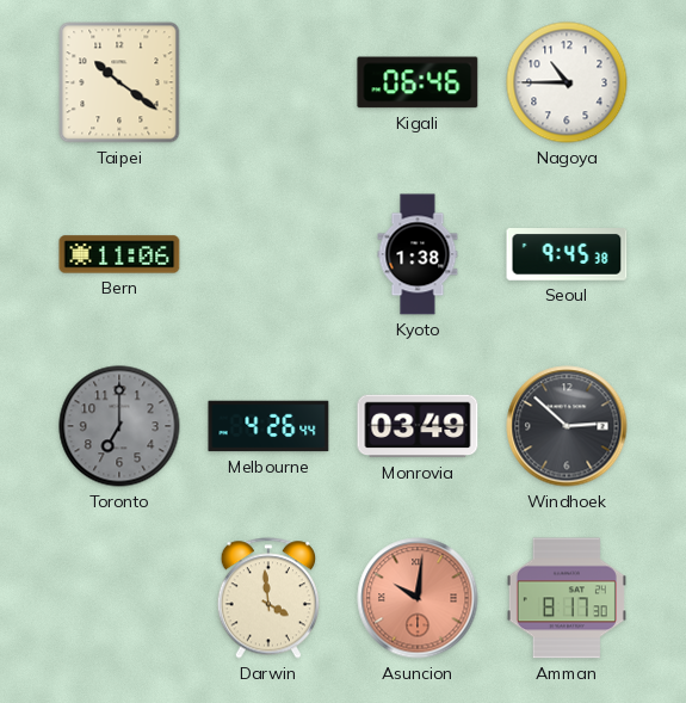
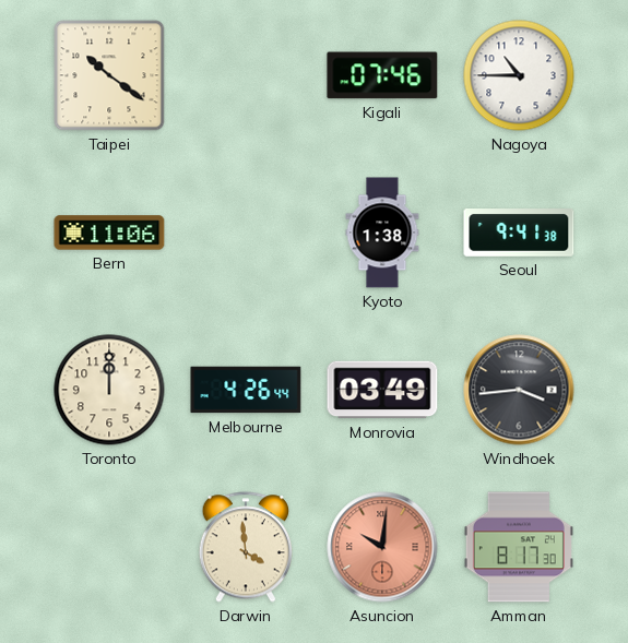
Kigali: 06:46 -> 07:46 (382, 75)
Seoul: 9:45 -> 9:41 (519, 234)
Toronto: 7:00 -> 12:00 (109, 390)
Toronto dial: grey -> cream (109, 390)
Windhoek: 2:52 -> 3:44 (519, 390)
